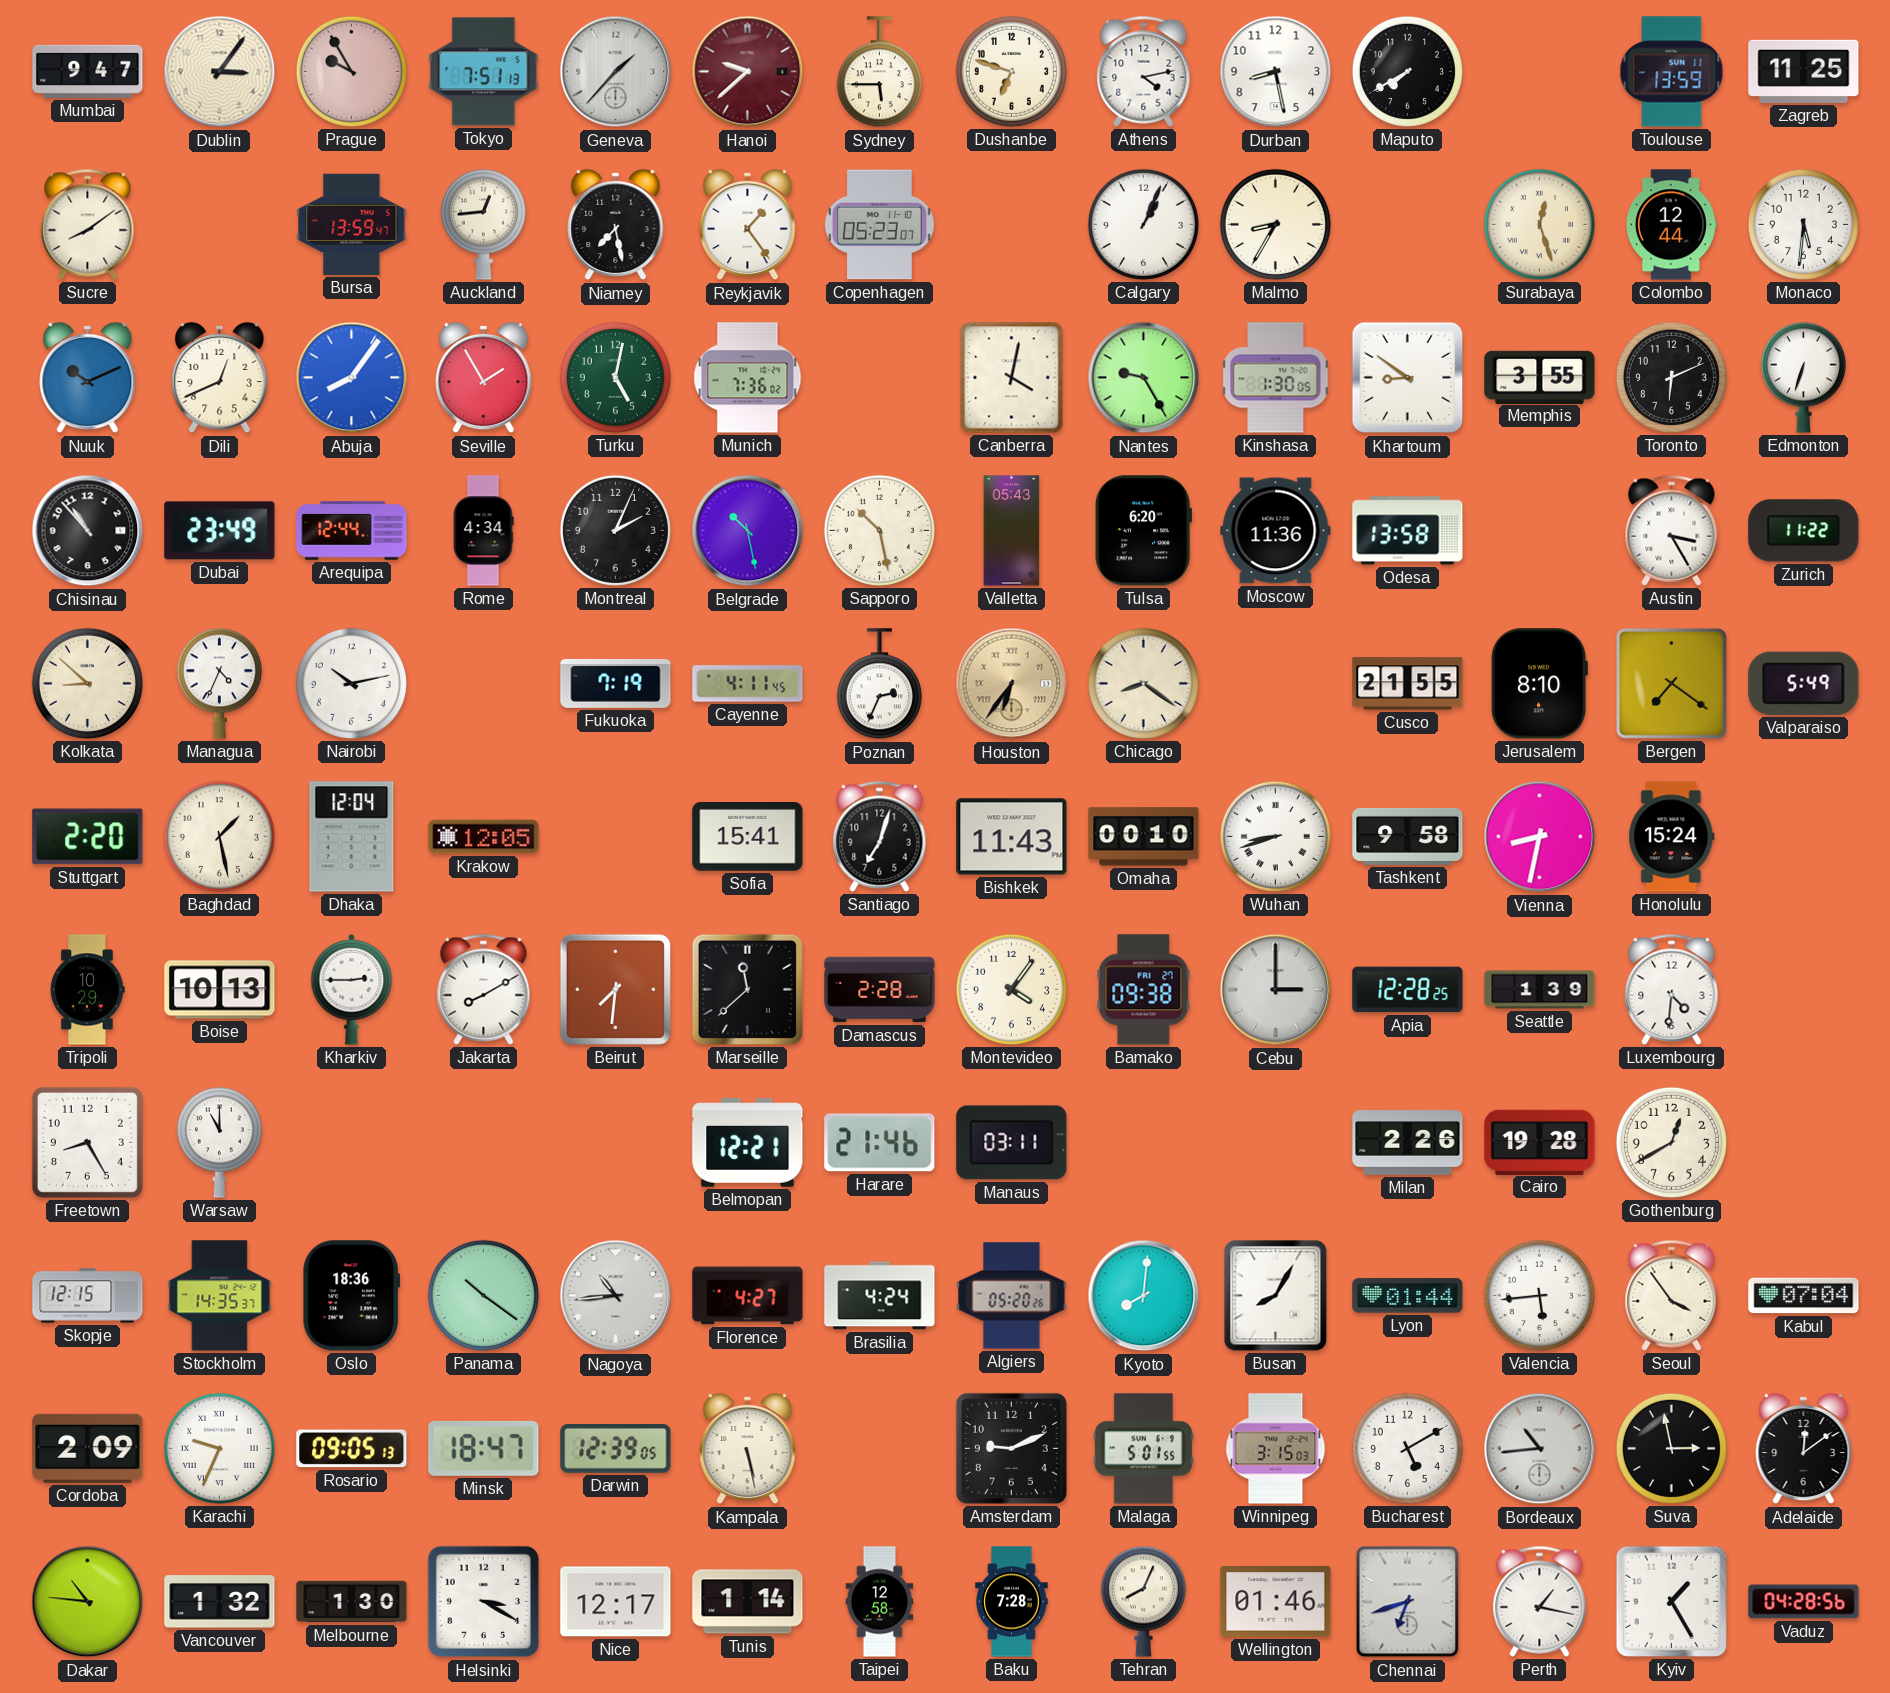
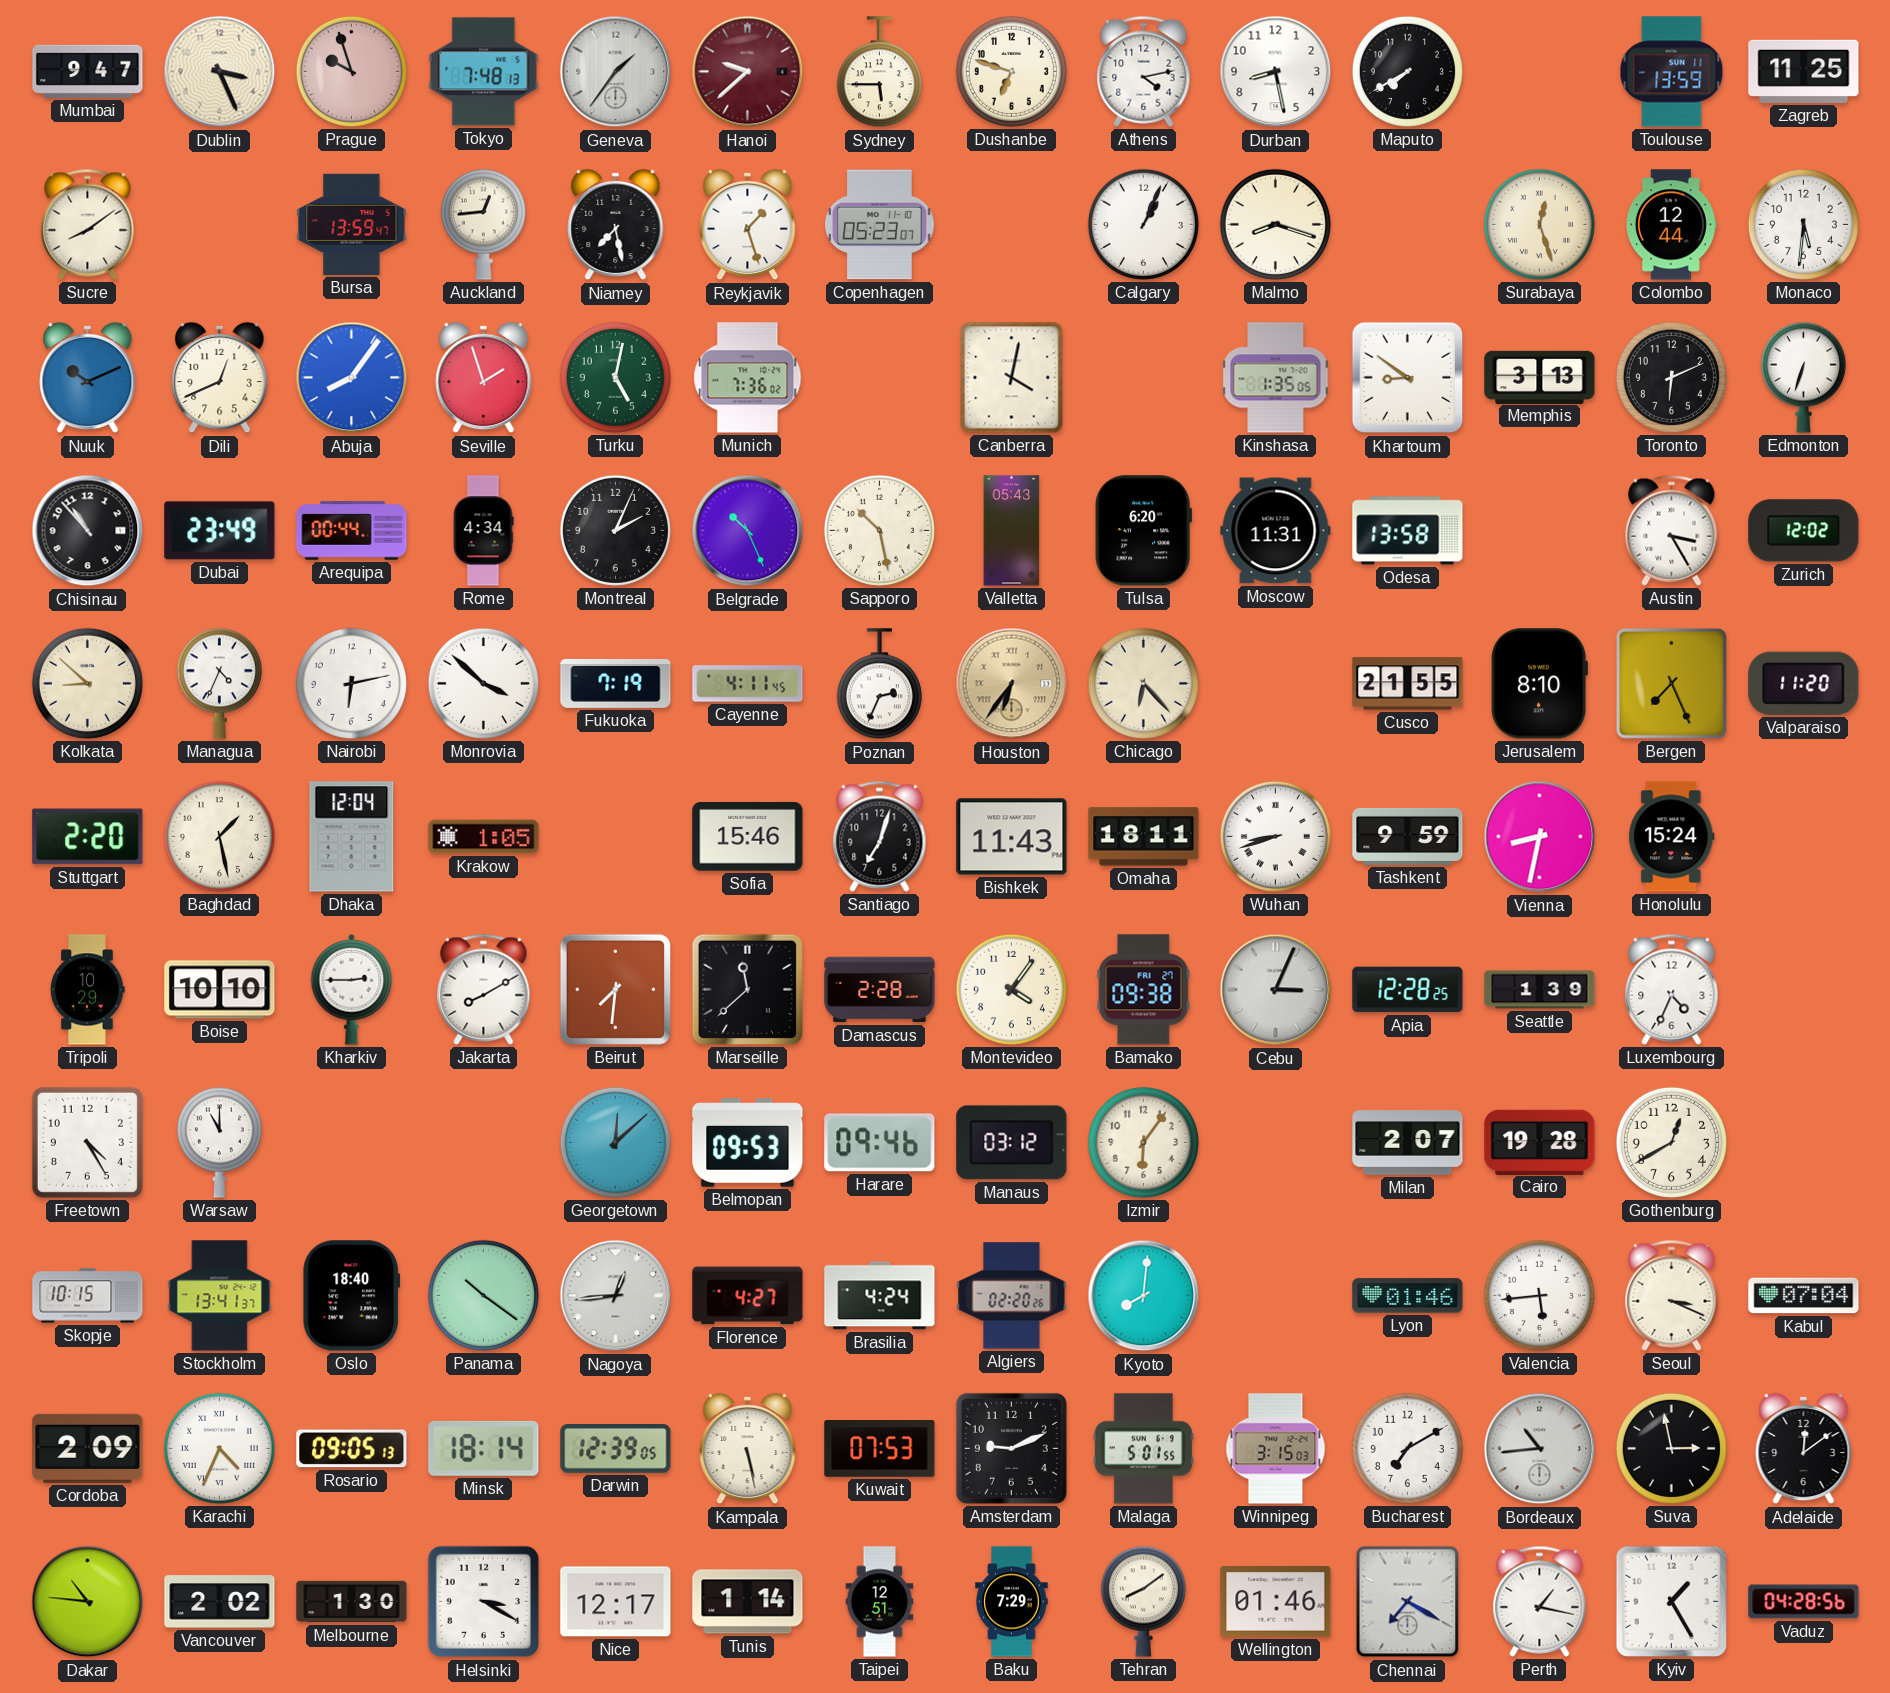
Dublin: 3:06 -> 3:26 (220, 72)
Prague: 9:55 -> 9:57 (351, 71)
Tokyo: 7:51 -> 7:48 (484, 72)
Geneva: 1:37 -> 1:36 (616, 72)
Reykjavik: 1:24 -> 1:27 (748, 225)
Malmo: 8:35 -> 8:18 (1275, 224)
Seville: 1:55 -> 1:57 (484, 378)
Nantes: 9:25 -> none (1144, 378)
Kinshasa: 1:30 -> 1:35 (1276, 378)
Memphis: 3:55 -> 3:13 (1540, 377)
Arequipa: 12:44 -> 00:44 (352, 531)
Belgrade: 10:28 -> 10:26 (748, 531)
Moscow: 11:36 -> 11:31 (1276, 531)
Zurich: 11:22 -> 12:02 (1804, 531)
Nairobi: 10:13 -> 6:13 (351, 683)
Monrovia: none -> 3:52 (483, 683)
Chicago: 8:21 -> 6:23 (1143, 683)
Bergen: 7:21 -> 7:26 (1671, 683)
Valparaiso: 5:49 -> 11:20 (1804, 683)
Krakow: 12:05 -> 1:05 (484, 837)
Sofia: 15:41 -> 15:46 (748, 837)
Omaha: 00:10 -> 18:11 (1144, 837)
Tashkent: 9:58 -> 9:59 (1408, 836)
Boise: 10:13 -> 10:10 (220, 990)
Cebu: 3:00 -> 3:04 (1276, 990)
Luxembourg: 4:31 -> 4:34 (1672, 989)
Freetown: 8:25 -> 4:25 (87, 1142)
Georgetown: none -> 12:08 (615, 1142)
Belmopan: 12:21 -> 09:53 (748, 1143)
Harare: 21:46 -> 09:46 (880, 1143)
Manaus: 03:11 -> 03:12 (1012, 1143)
Izmir: none -> 6:06 (1143, 1142)
Milan: 2:26 -> 2:07 (1408, 1143)
Skopje: 12:15 -> 10:15 (88, 1296)
Stockholm: 14:35 -> 13:41 (220, 1296)
Oslo: 18:36 -> 18:40 (352, 1296)
Nagoya: 10:44 -> 12:44 (616, 1296)
Algiers: 05:20 -> 02:20 (1012, 1296)
Busan: 8:05 -> none (1276, 1296)
Lyon: 01:44 -> 01:46 (1408, 1296)
Seoul: 3:54 -> 3:19 (1672, 1295)
Karachi: 9:34 -> 4:34 (219, 1448)
Minsk: 18:47 -> 18:14 (484, 1448)
Kuwait: none -> 07:53 (880, 1449)
Bucharest: 5:10 -> 7:10 (1407, 1448)
Vancouver: 1:32 -> 2:02 (220, 1602)
Taipei: 12:58 -> 12:51 (880, 1602)
Baku: 7:28 -> 7:29 (1012, 1602)
Tehran: 8:04 -> 8:09 (1143, 1601)
Chennai: 6:42 -> 7:20 (1408, 1602)
